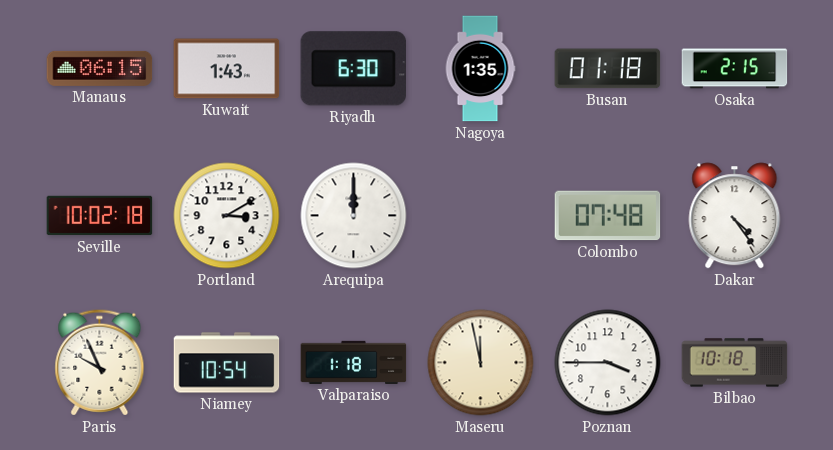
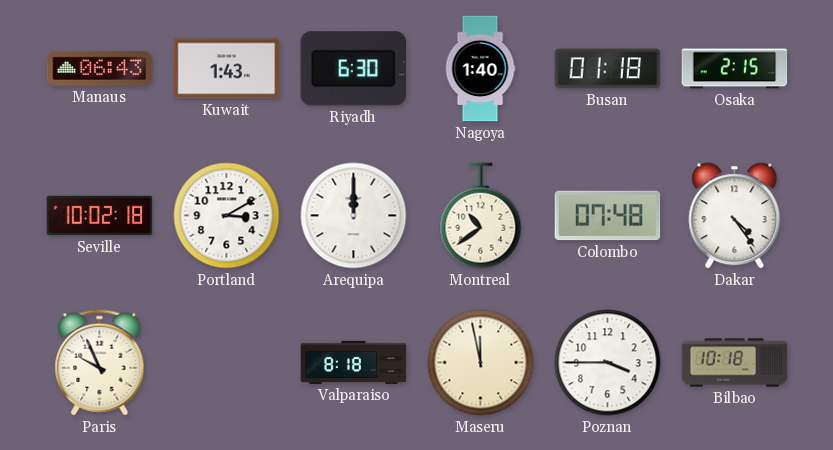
Manaus: 06:15 -> 06:43 (100, 68)
Nagoya: 1:35 -> 1:40 (480, 69)
Montreal: none -> 10:39 (481, 216)
Niamey: 10:54 -> none (227, 363)
Valparaiso: 1:18 -> 8:18 (354, 362)
